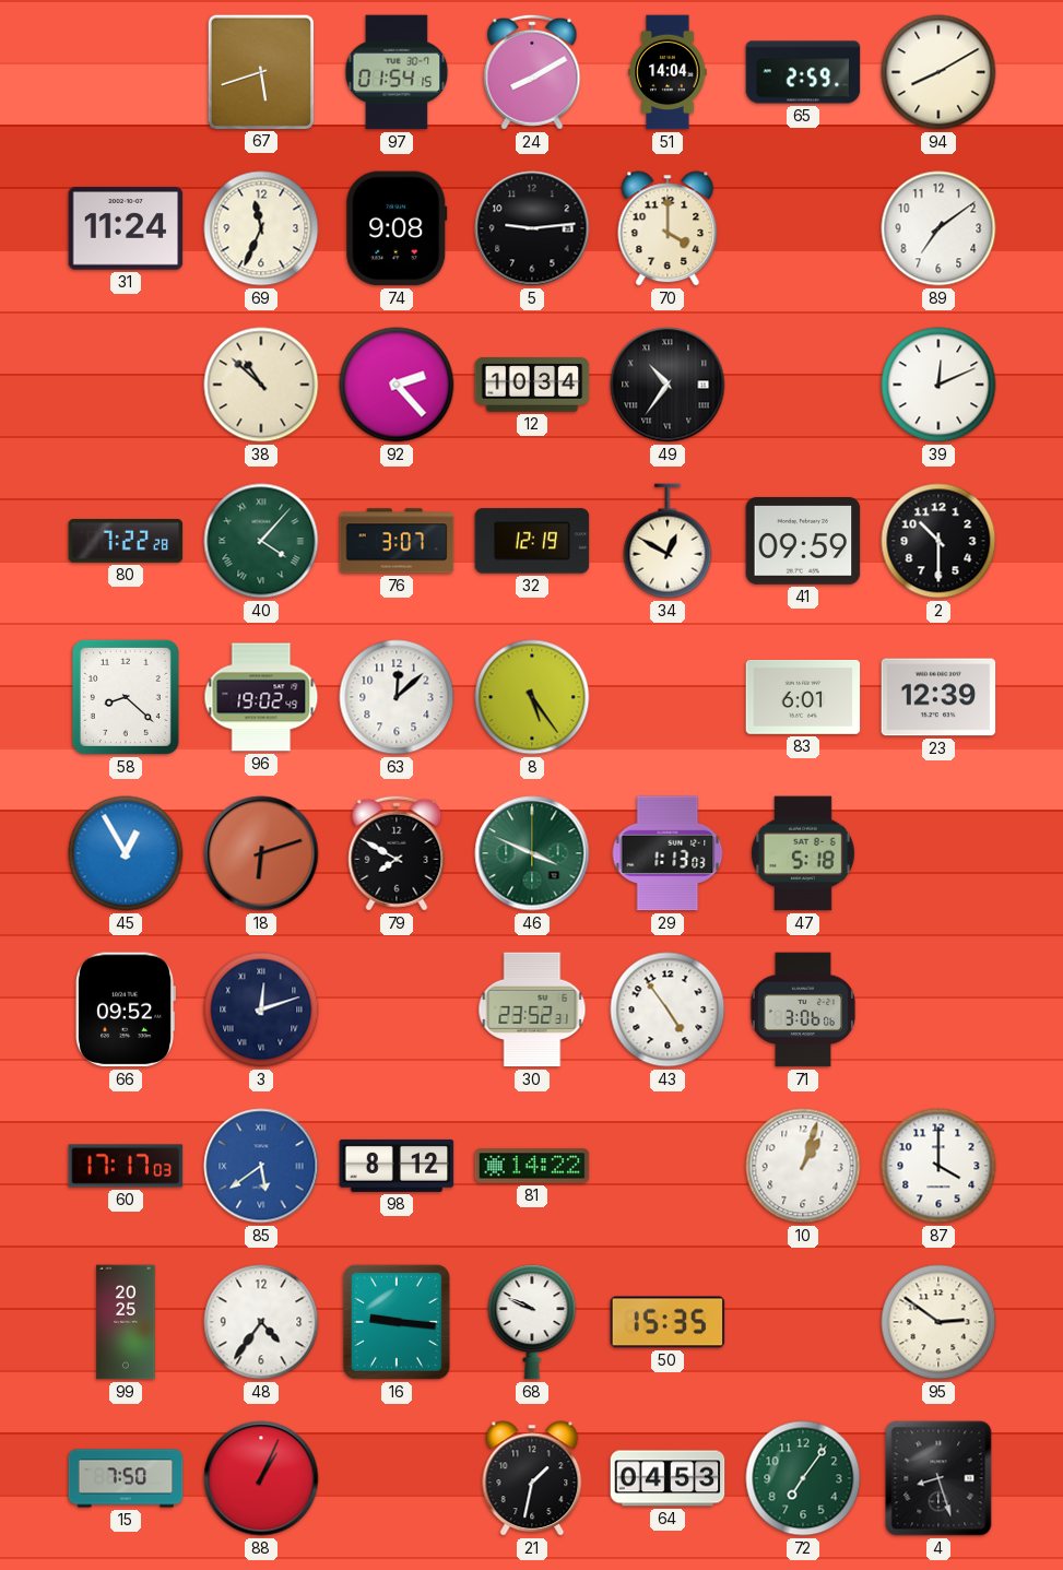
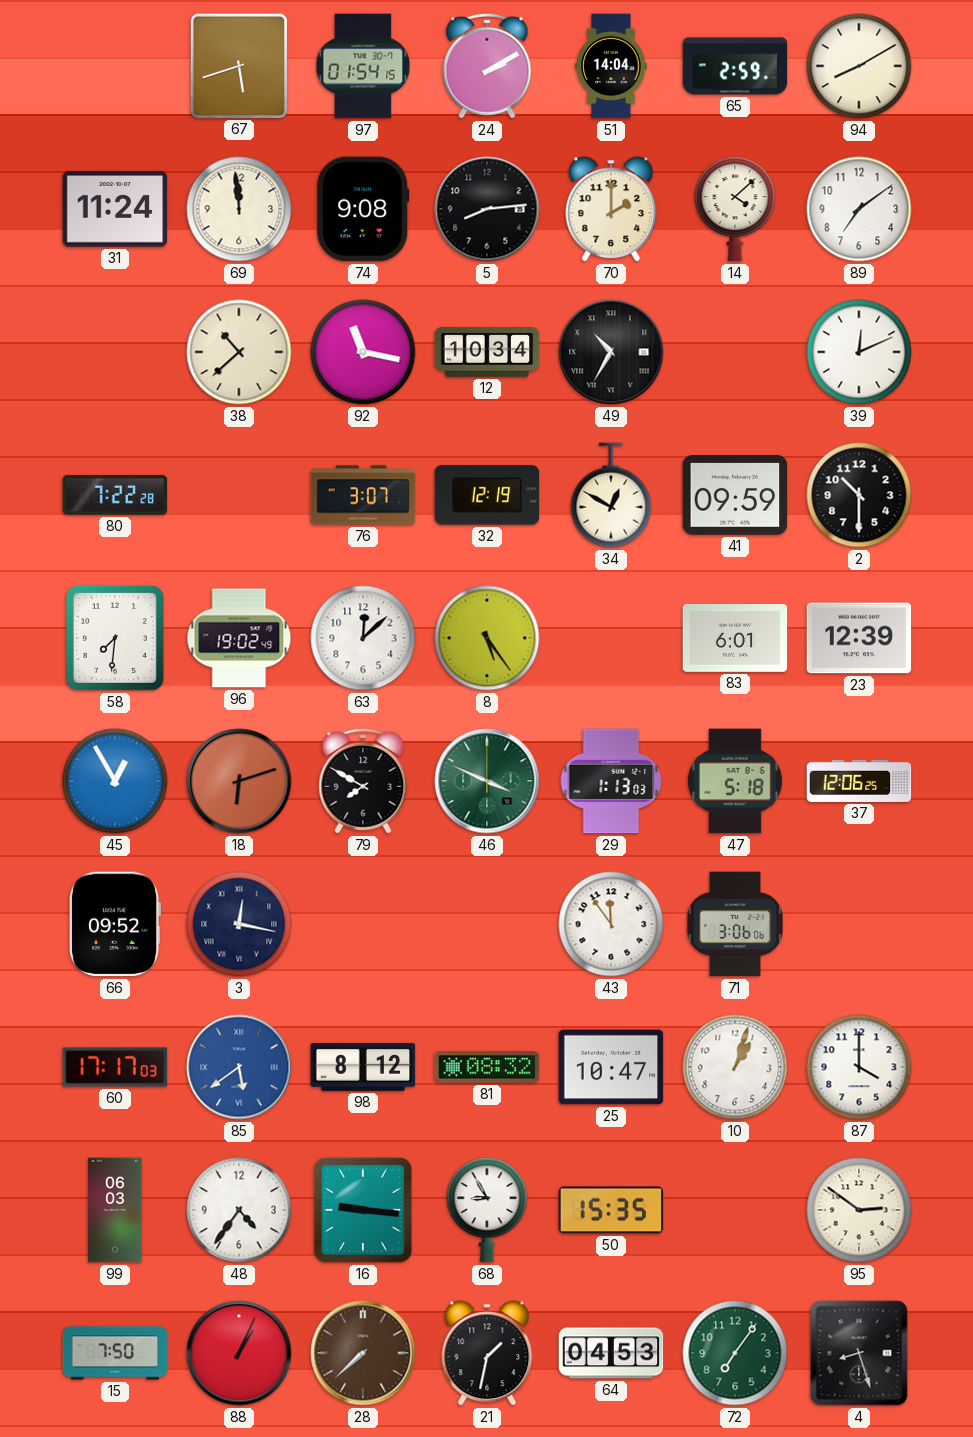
24: 8:10 -> 2:10 (487, 66)
69: 11:34 -> 11:59 (239, 209)
5: 9:14 -> 8:14 (487, 209)
70: 4:00 -> 2:00 (611, 209)
14: none -> 4:08 (735, 209)
38: 10:52 -> 10:38 (239, 352)
92: 2:23 -> 11:17 (363, 352)
49: 10:36 -> 10:35 (611, 352)
40: 4:07 -> none (261, 541)
58: 8:22 -> 7:31 (115, 638)
37: none -> 12:06 (859, 781)
3: 12:12 -> 12:17 (239, 924)
30: 23:52 -> none (532, 1010)
43: 4:54 -> 11:54 (611, 924)
81: 14:22 -> 08:32 (487, 1067)
25: none -> 10:47 (611, 1067)
99: 20:25 -> 06:03 (115, 1210)
68: 9:49 -> 8:55 (487, 1210)
28: none -> 7:38 (363, 1353)
